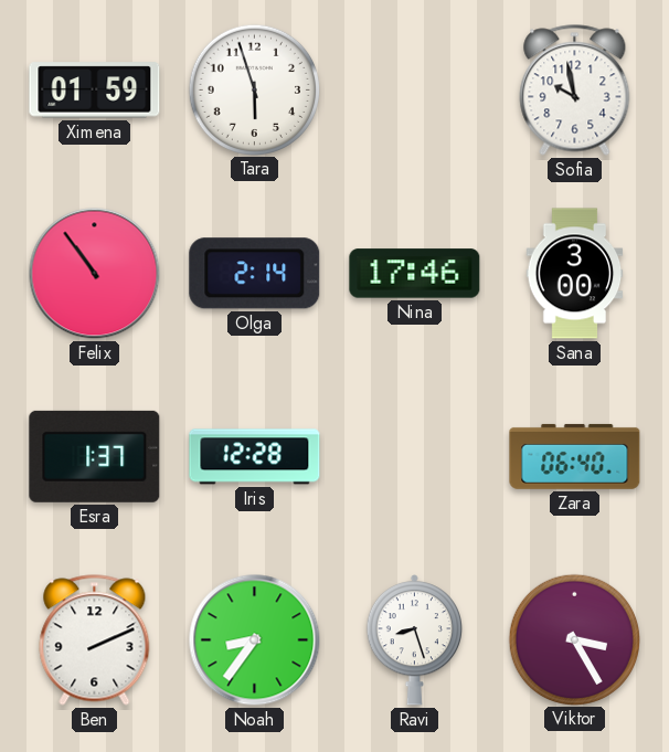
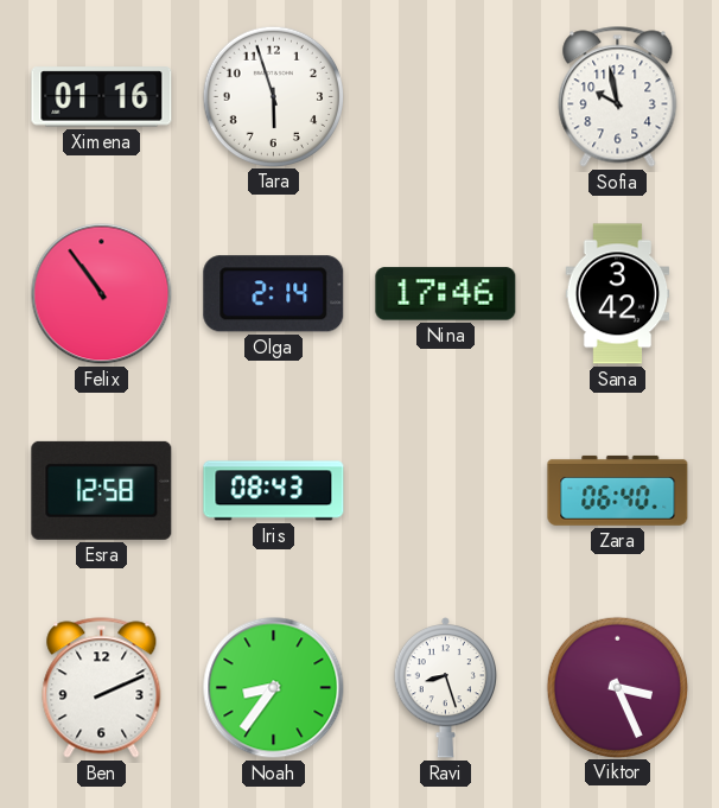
Ximena: 01:59 -> 01:16 (102, 97)
Sana: 3:00 -> 3:42 (618, 294)
Esra: 1:37 -> 12:58 (102, 490)
Iris: 12:28 -> 08:43 (274, 491)
Viktor: 3:25 -> 3:26 (617, 687)
